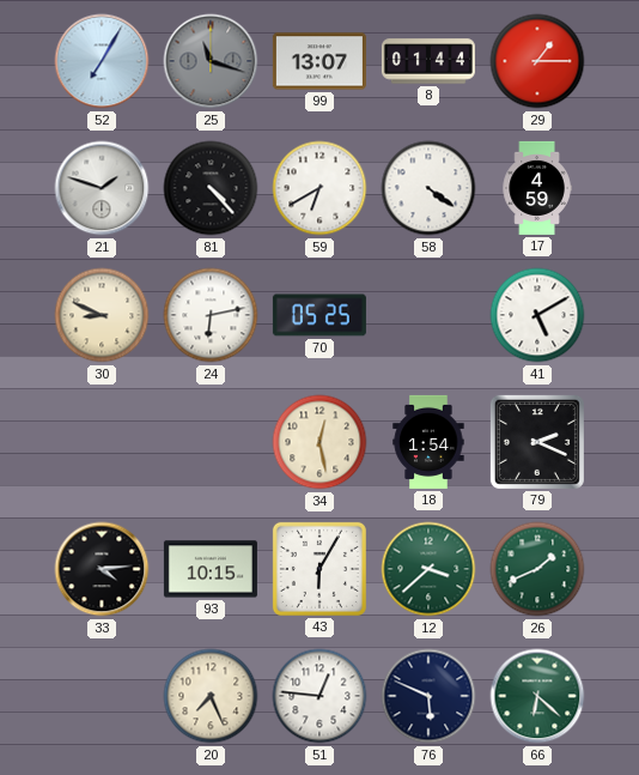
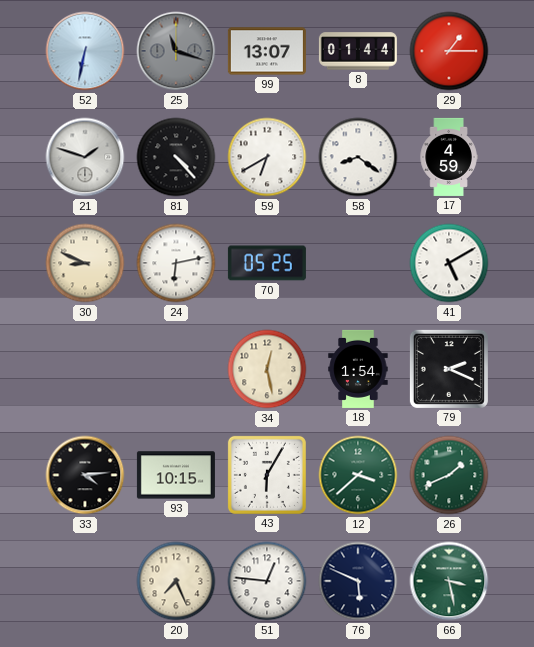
52: 7:05 -> 6:32 (85, 51)
58: 4:21 -> 8:21 (358, 157)
66: 6:22 -> 3:28 (449, 581)
